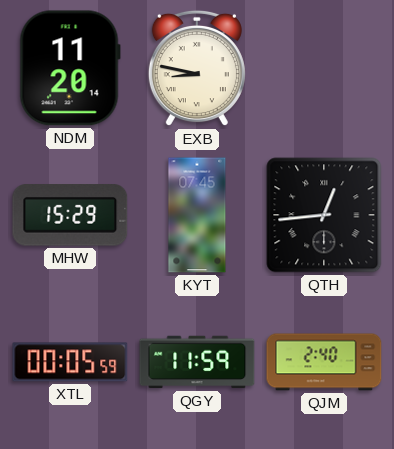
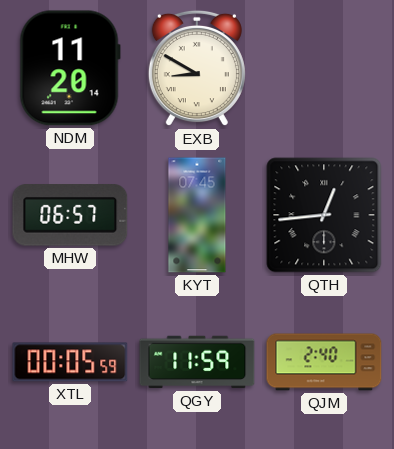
EXB: 8:47 -> 8:50 (197, 68)
MHW: 15:29 -> 06:57 (70, 215)
